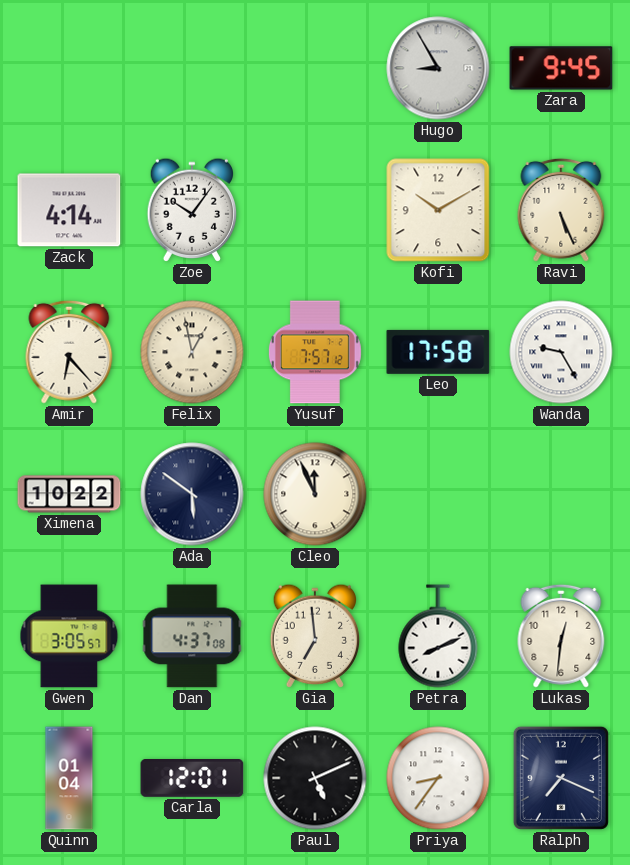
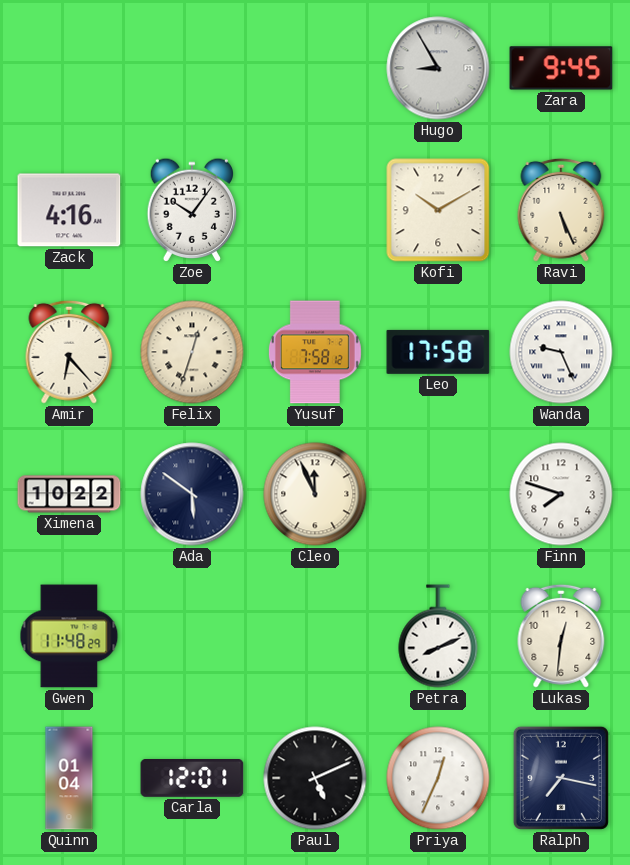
Zack: 4:14 -> 4:16 (69, 210)
Felix: 12:58 -> 12:33 (192, 352)
Yusuf: 7:57 -> 7:58 (315, 352)
Wanda: 9:25 -> 9:26 (561, 352)
Finn: none -> 7:48 (561, 494)
Gwen: 3:05 -> 11:48 (69, 636)
Dan: 4:37 -> none (192, 636)
Gia: 6:59 -> none (314, 636)
Priya: 8:36 -> 12:34 (438, 778)
Ralph: 7:19 -> 7:17 (561, 778)
